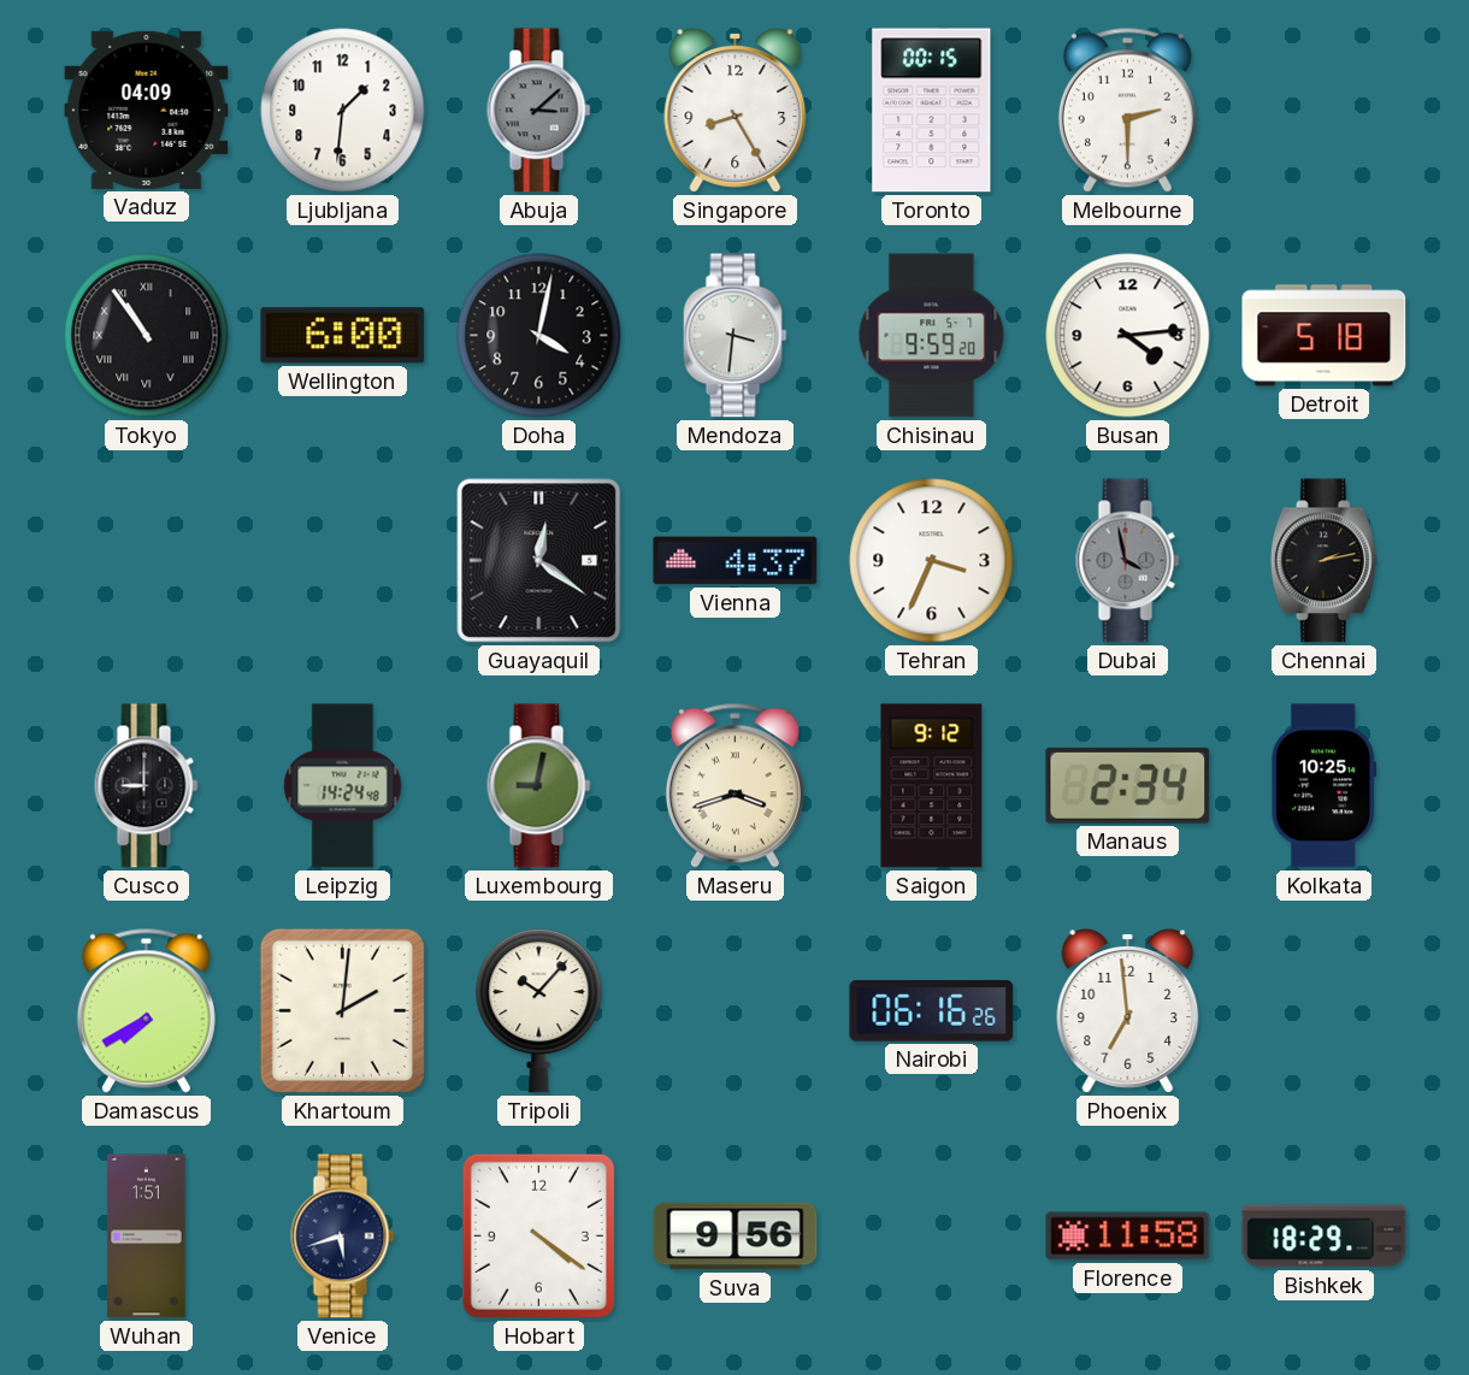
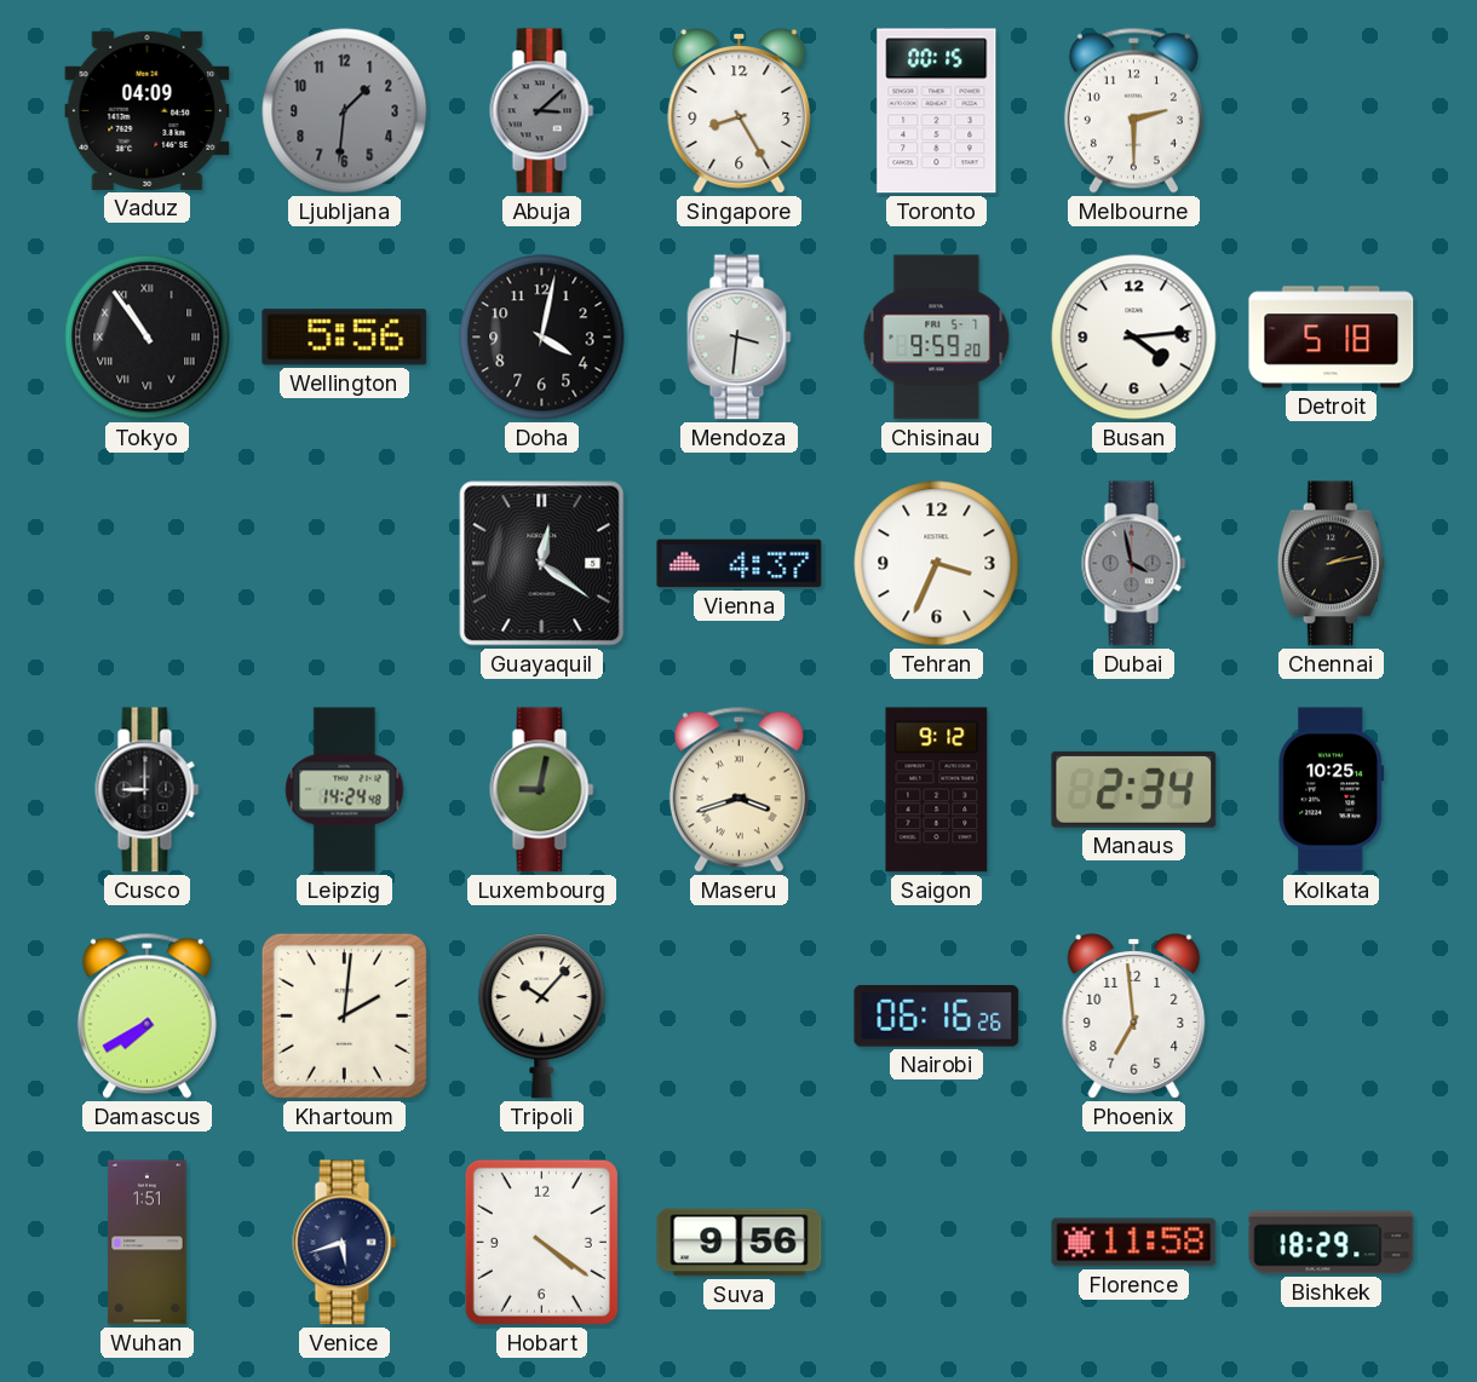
Ljubljana dial: white -> grey (345, 111)
Wellington: 6:00 -> 5:56 (345, 338)
